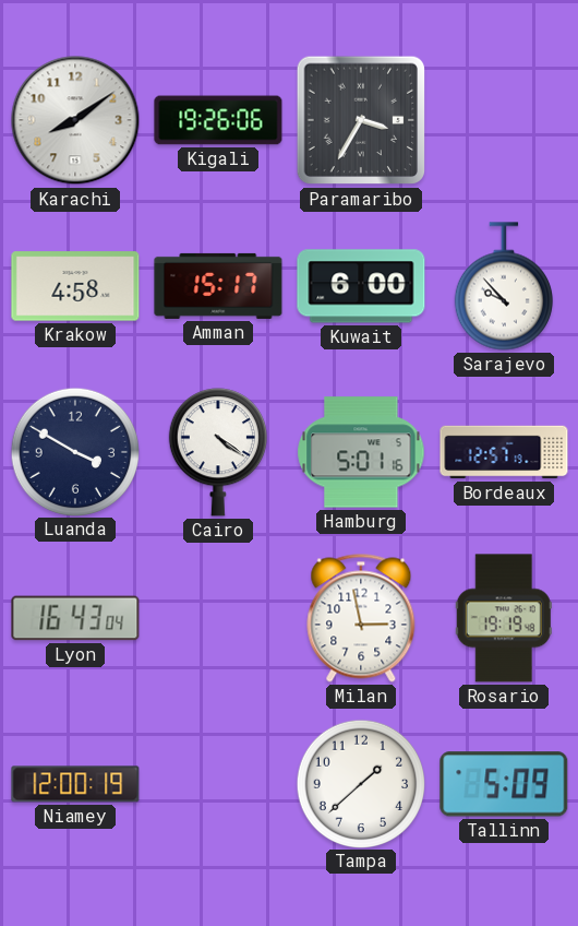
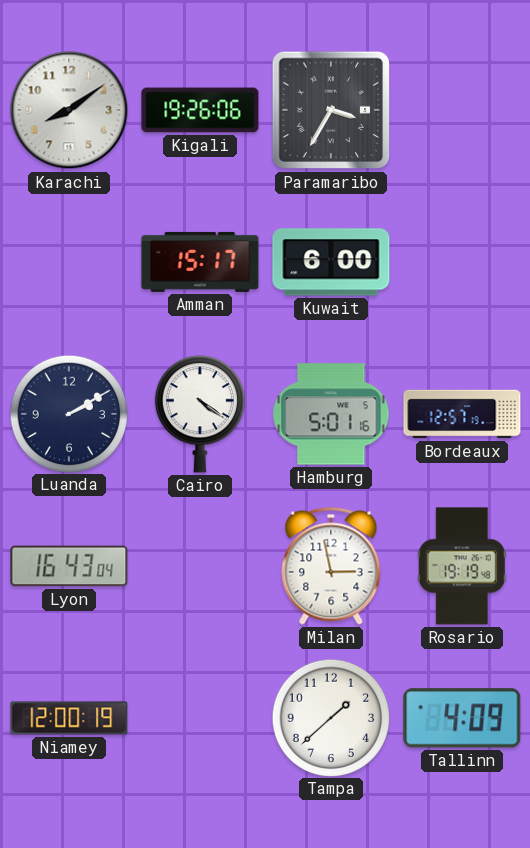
Krakow: 4:58 -> none (75, 286)
Sarajevo: 9:53 -> none (504, 286)
Luanda: 3:50 -> 2:10 (68, 413)
Tallinn: 5:09 -> 4:09 (462, 718)
